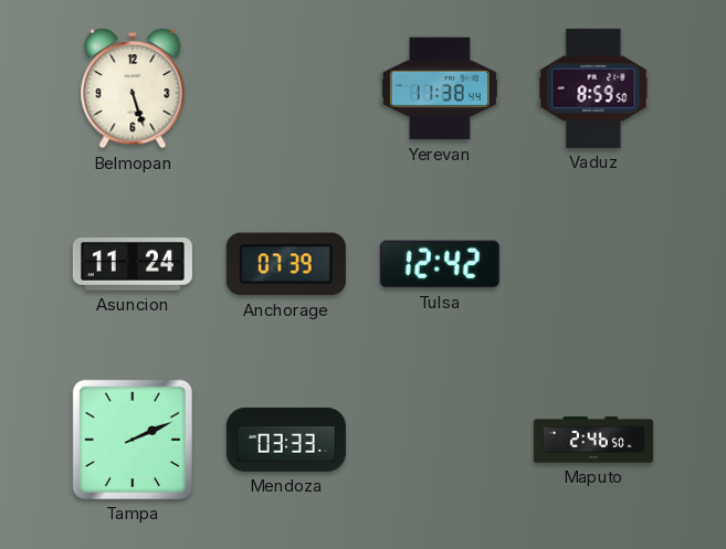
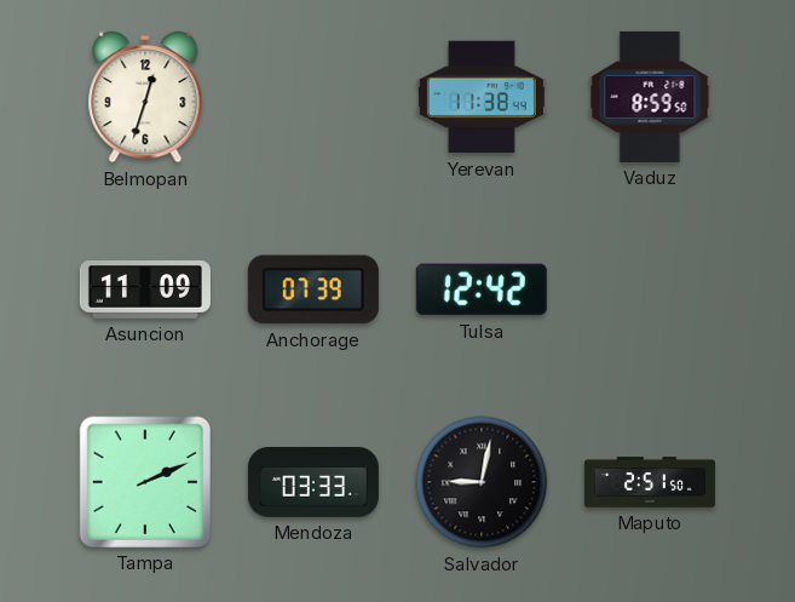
Belmopan: 5:27 -> 12:33 (145, 97)
Asuncion: 11:24 -> 11:09 (145, 289)
Salvador: none -> 9:02 (482, 482)
Maputo: 2:46 -> 2:51 (650, 482)
